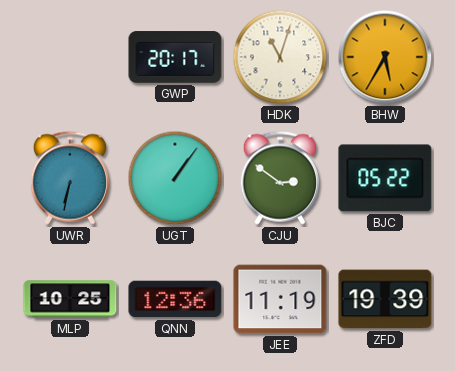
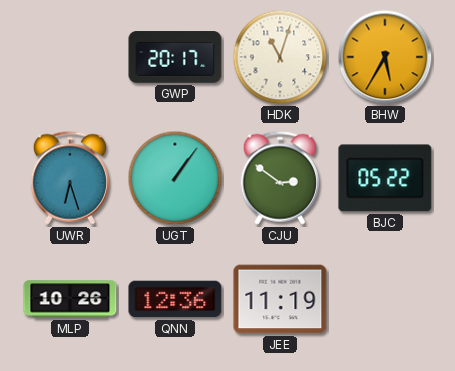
UWR: 6:32 -> 6:27 (70, 178)
MLP: 10:25 -> 10:26 (70, 299)
ZFD: 19:39 -> none (385, 299)
